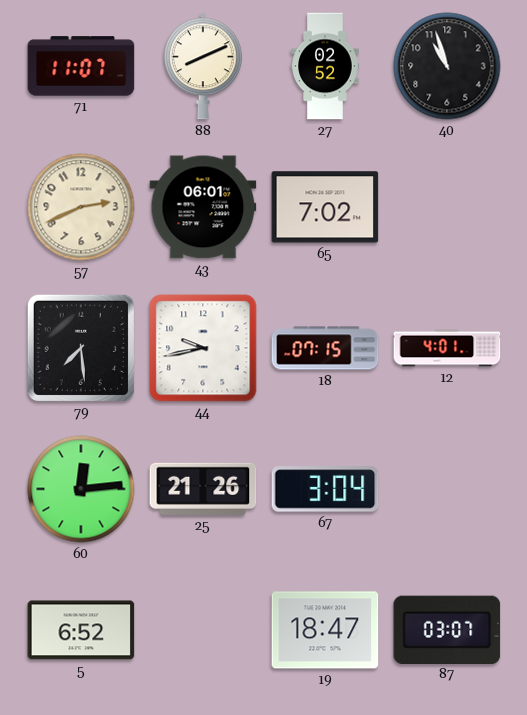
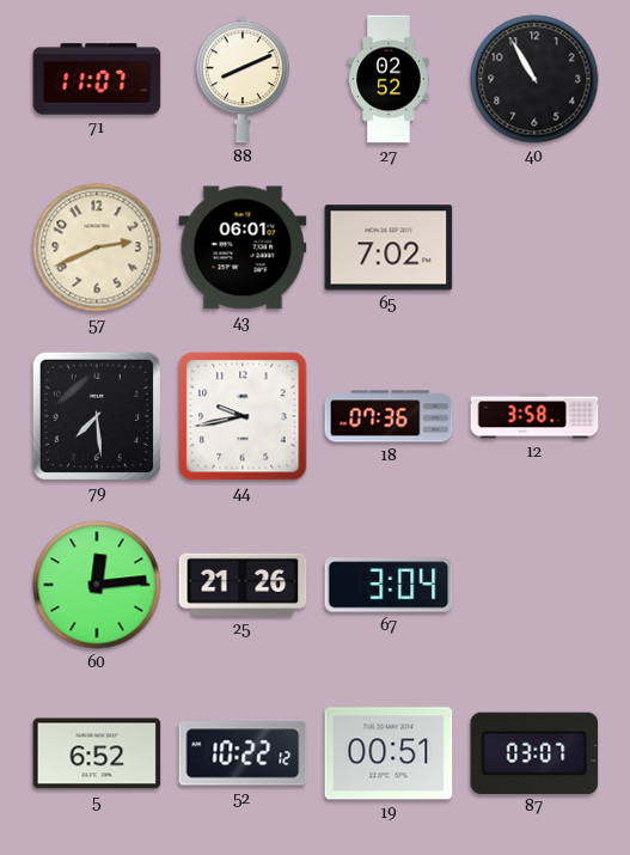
40: 10:57 -> 10:55 (534, 79)
18: 07:15 -> 07:36 (389, 416)
12: 4:01 -> 3:58 (534, 416)
52: none -> 10:22 (243, 753)
19: 18:47 -> 00:51 (389, 753)
